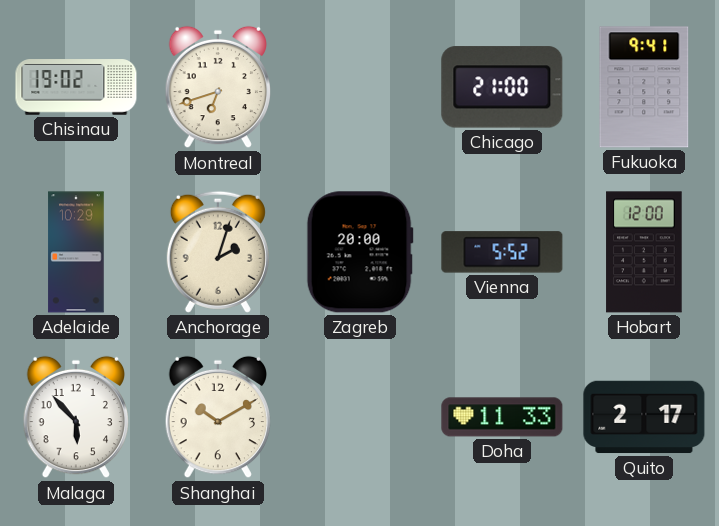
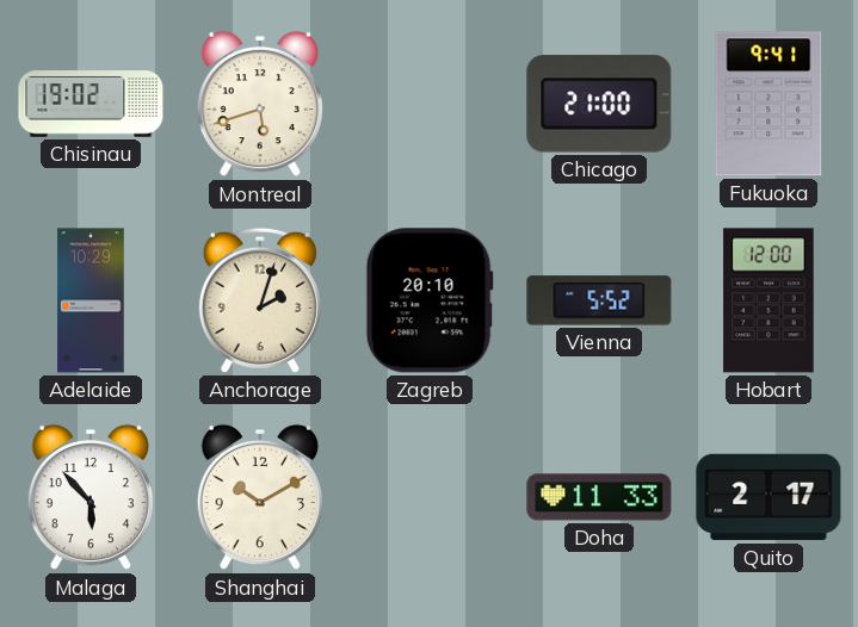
Montreal: 6:42 -> 5:42 (259, 104)
Zagreb: 20:00 -> 20:10 (430, 300)
